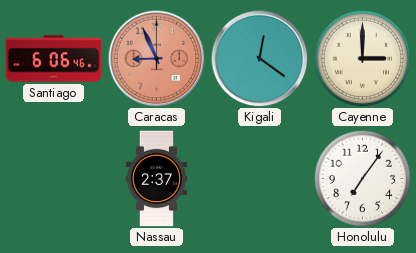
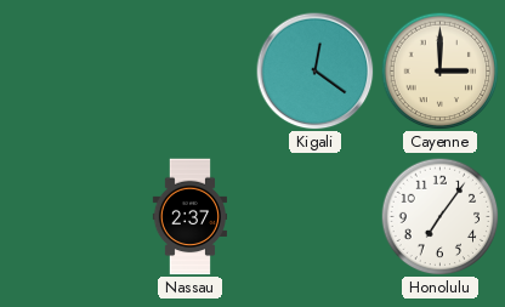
Santiago: 6:06 -> none (54, 59)
Caracas: 8:56 -> none (157, 59)
